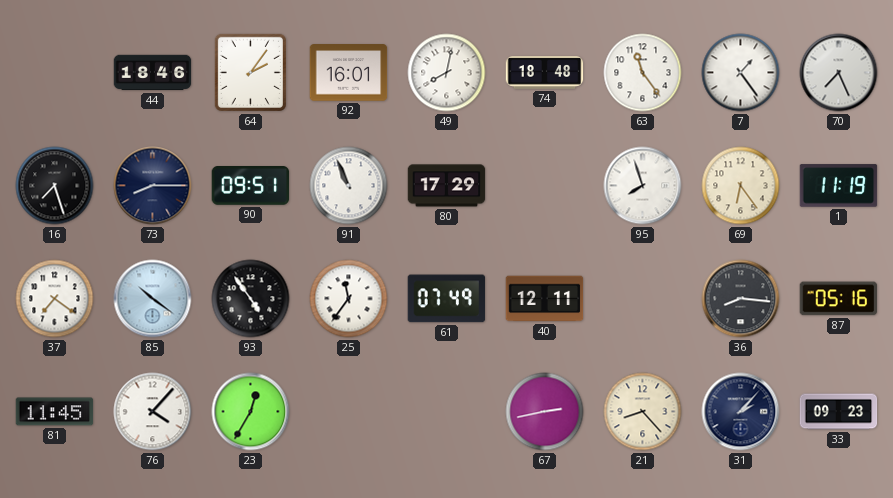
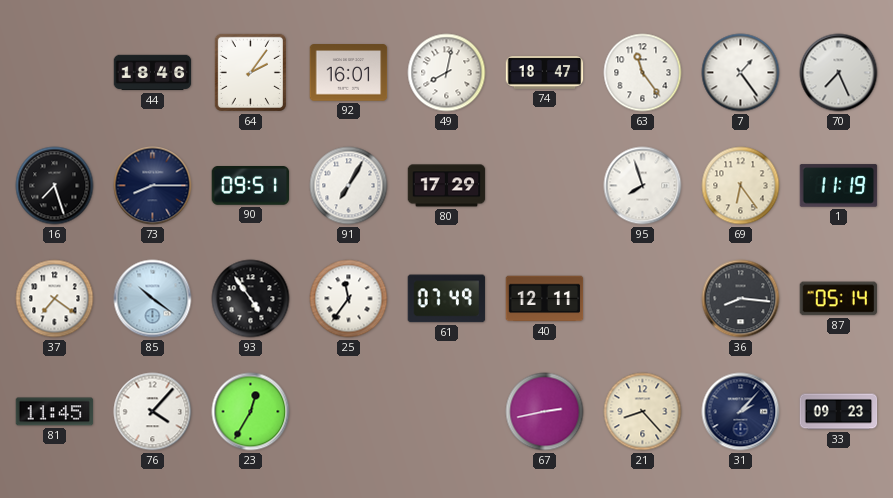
74: 18:48 -> 18:47 (545, 73)
91: 10:56 -> 7:05 (349, 186)
87: 05:16 -> 05:14 (839, 299)
